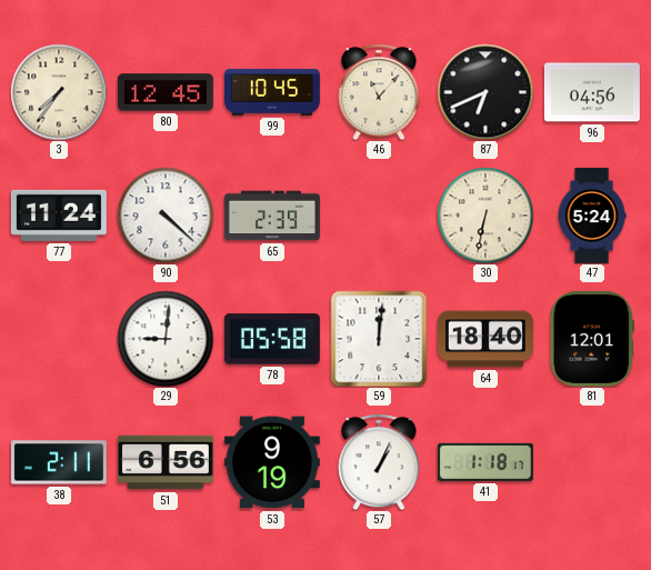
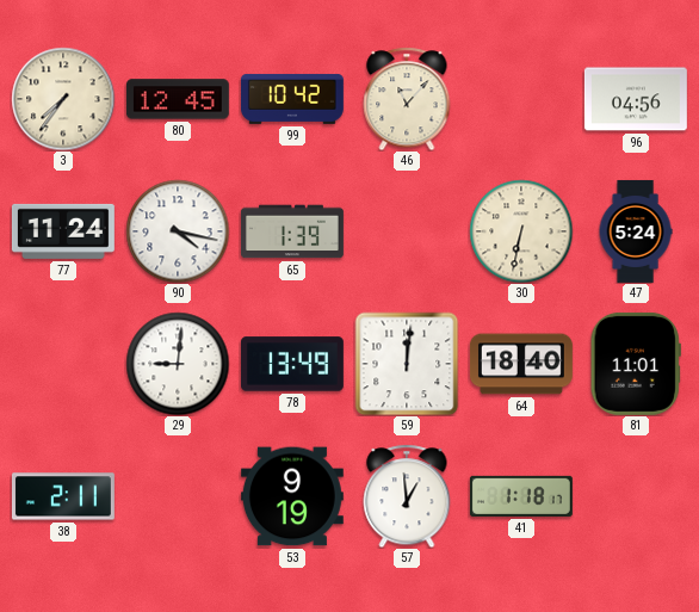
99: 10:45 -> 10:42 (292, 99)
87: 6:41 -> none (485, 92)
90: 4:22 -> 4:17 (178, 231)
65: 2:39 -> 1:39 (292, 231)
78: 05:58 -> 13:49 (292, 364)
81: 12:01 -> 11:01 (636, 364)
51: 6:56 -> none (166, 462)
57: 1:04 -> 12:59 (407, 496)
